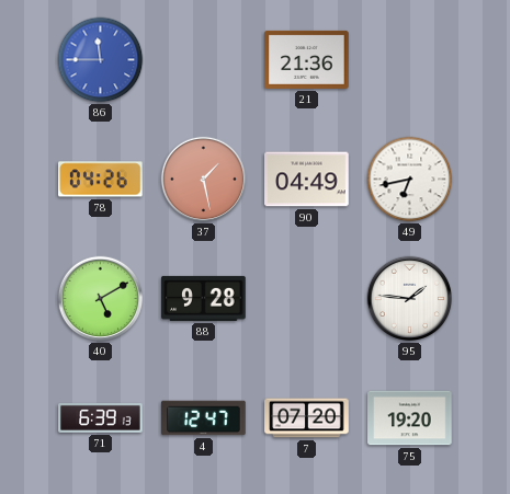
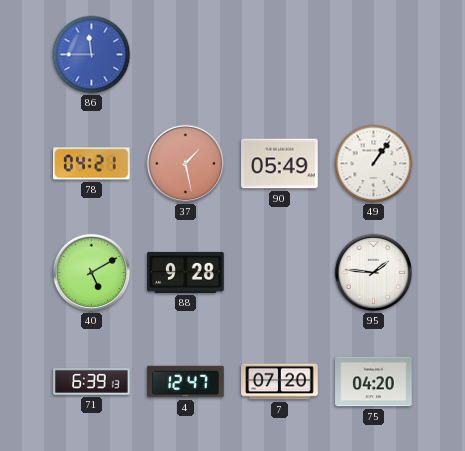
21: 21:36 -> none (307, 59)
78: 04:26 -> 04:21 (92, 164)
90: 04:49 -> 05:49 (280, 164)
49: 6:43 -> 1:06 (374, 164)
75: 19:20 -> 04:20 (374, 382)
